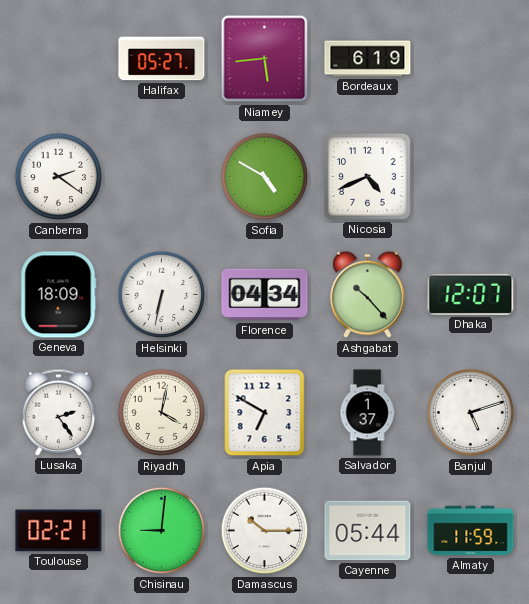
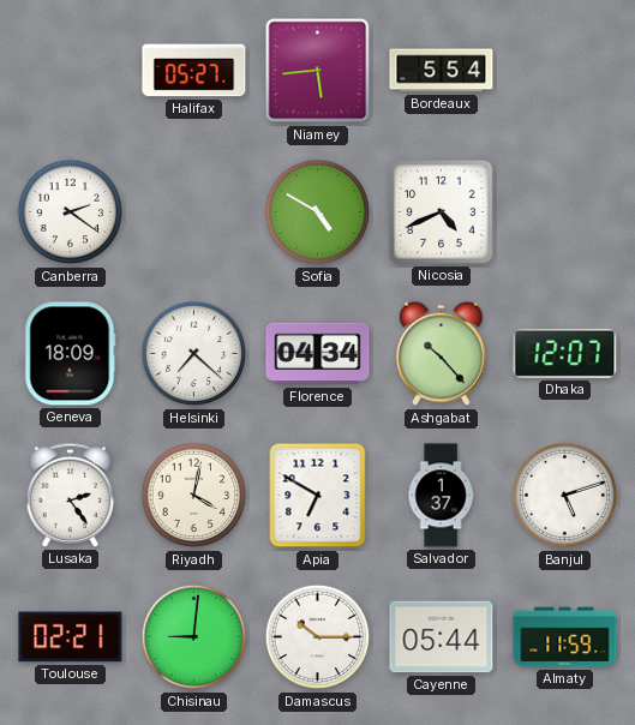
Bordeaux: 6:19 -> 5:54 (442, 71)
Helsinki: 6:32 -> 7:22 (194, 354)
